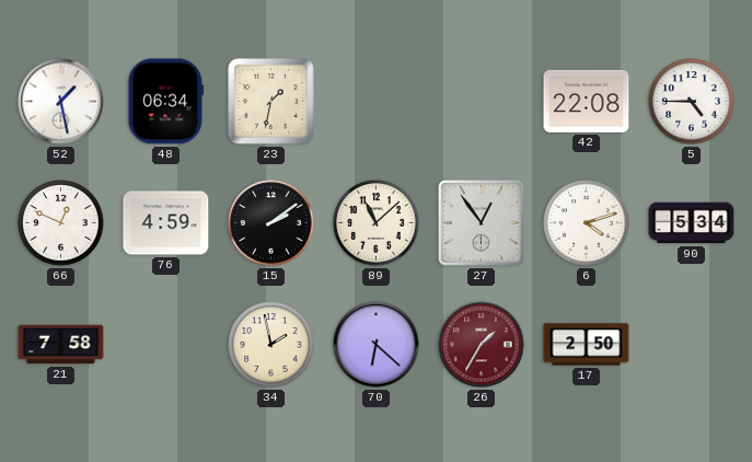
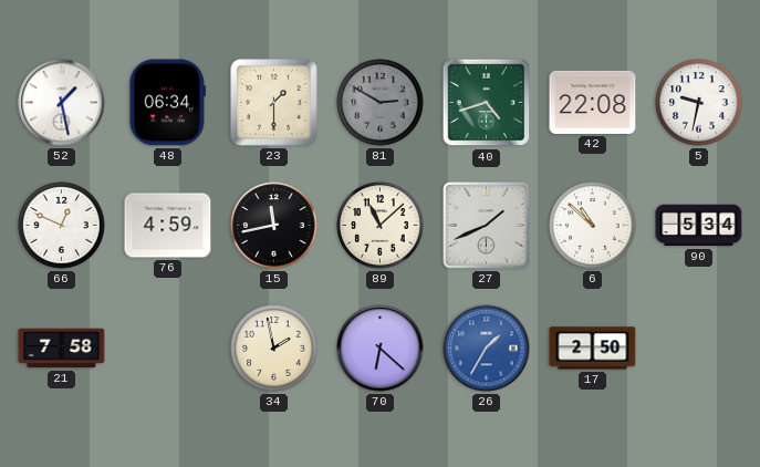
23: 1:32 -> 1:30 (274, 103)
81: none -> 2:50 (381, 103)
40: none -> 4:42 (487, 103)
5: 4:45 -> 9:32 (699, 103)
15: 2:09 -> 11:43 (274, 226)
27: 12:54 -> 1:41 (487, 226)
6: 4:12 -> 10:52 (593, 226)
26 dial: burgundy -> blue (487, 349)
